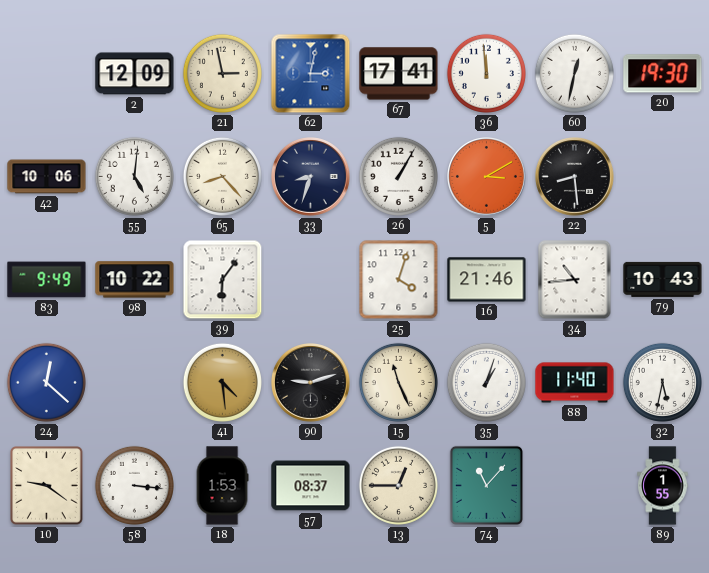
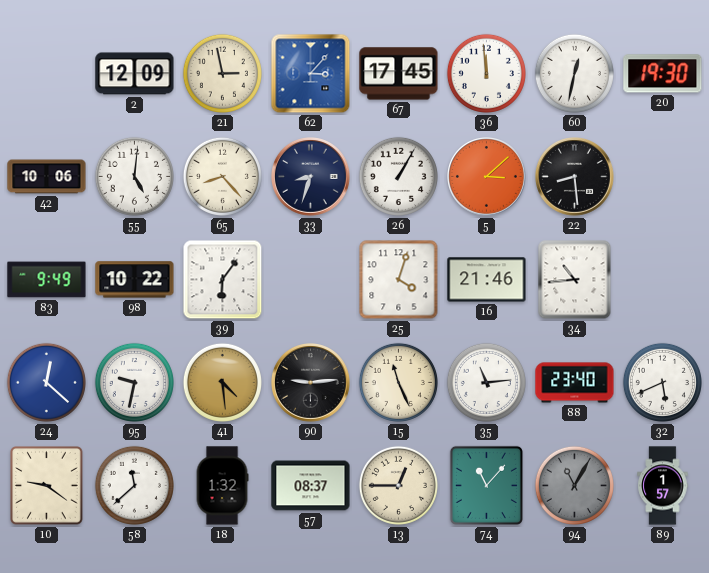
62: 3:02 -> 3:07 (311, 74)
67: 17:41 -> 17:45 (399, 74)
5: 3:10 -> 3:08 (487, 177)
79: 10:43 -> none (663, 279)
95: none -> 9:32 (134, 382)
90: 9:12 -> 9:14 (311, 383)
35: 1:03 -> 11:14 (486, 382)
88: 11:40 -> 23:40 (575, 383)
32: 5:32 -> 5:41 (662, 382)
58: 3:16 -> 11:38 (134, 485)
18: 1:53 -> 1:32 (222, 486)
94: none -> 11:05 (574, 485)
89: 1:55 -> 1:57 (663, 486)
